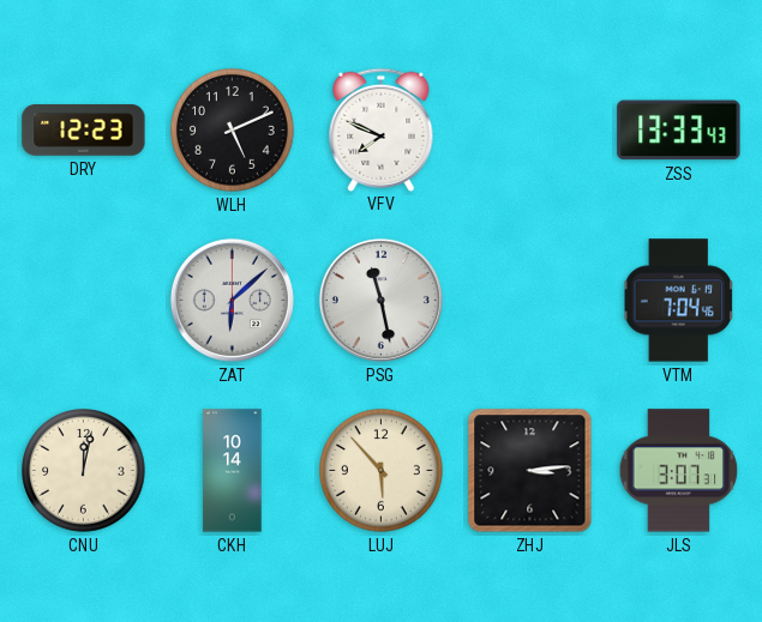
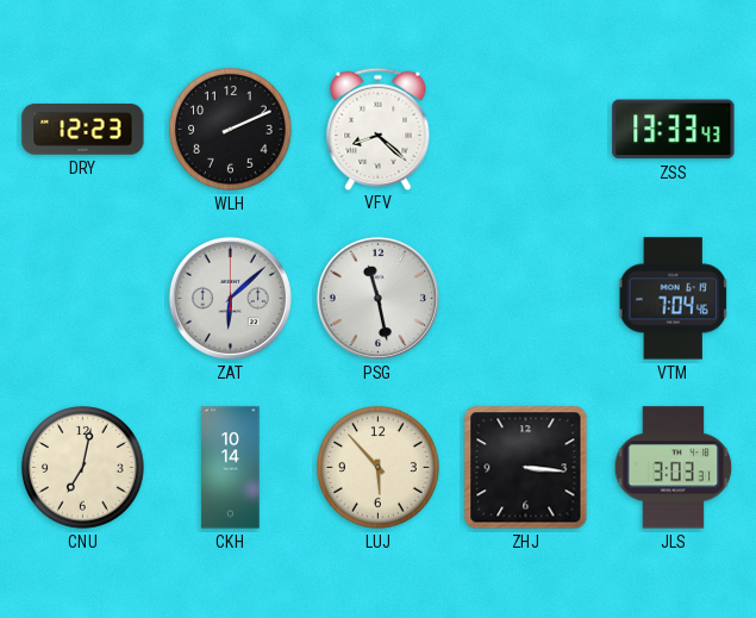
WLH: 5:11 -> 2:11 (231, 130)
VFV: 7:49 -> 8:22 (379, 129)
CNU: 12:02 -> 7:02 (83, 468)
ZHJ: 3:14 -> 3:16 (526, 468)
JLS: 3:07 -> 3:03 (674, 468)
